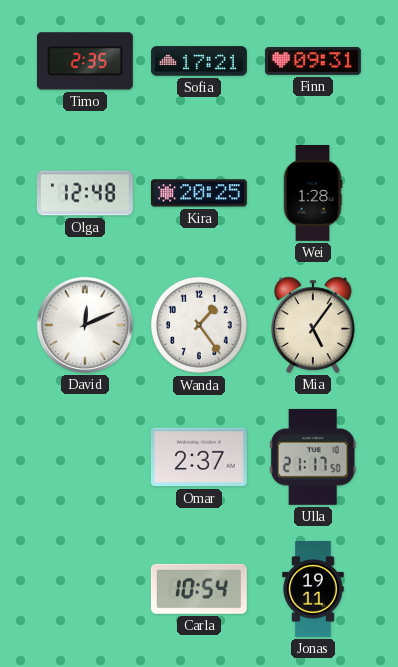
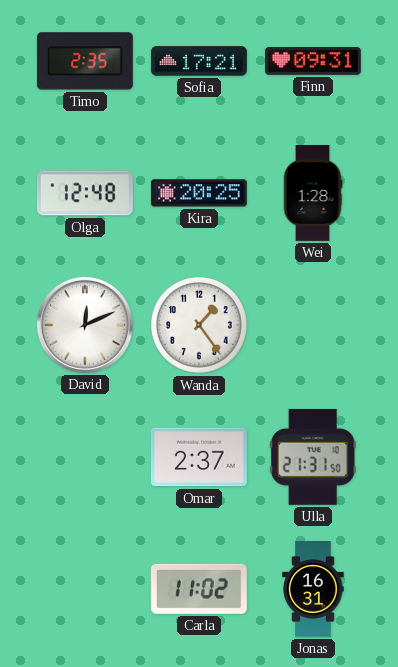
Mia: 5:06 -> none (313, 325)
Ulla: 21:17 -> 21:31 (313, 457)
Carla: 10:54 -> 11:02 (199, 589)
Jonas: 19:11 -> 16:31 (313, 590)
